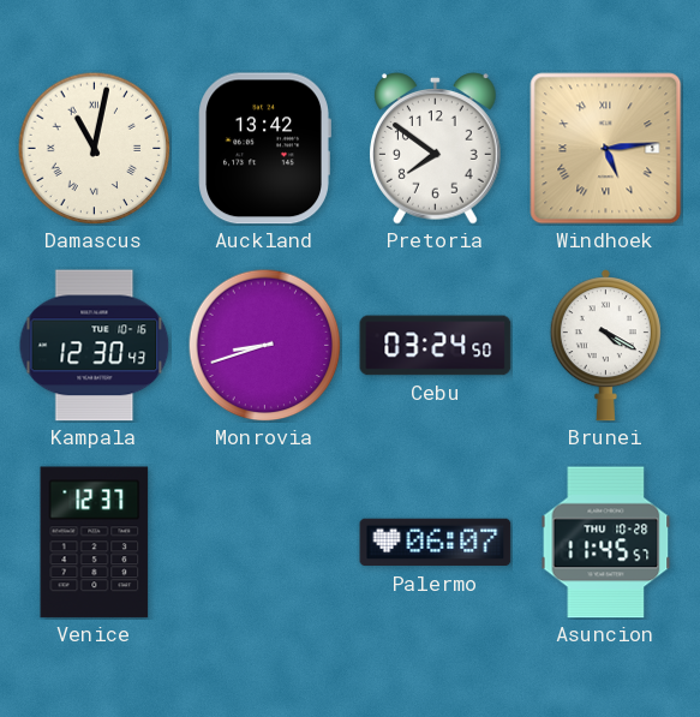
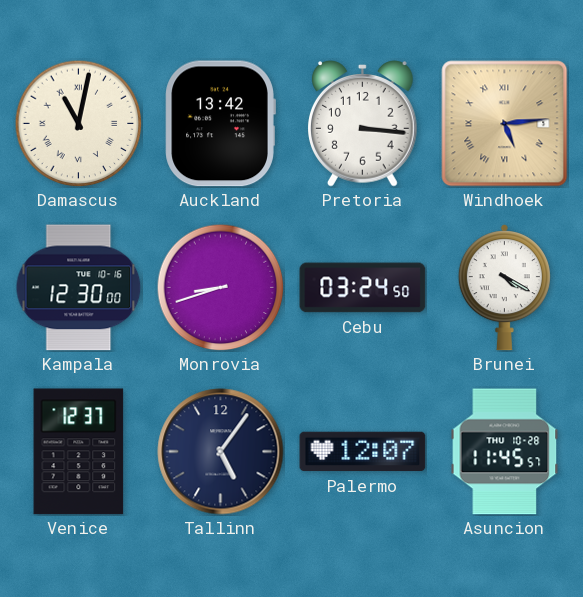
Pretoria: 7:51 -> 3:16 (363, 124)
Kampala: 12:30:43 -> 12:30:00 (79, 288)
Tallinn: none -> 5:06 (221, 452)
Palermo: 06:07 -> 12:07 (363, 452)
